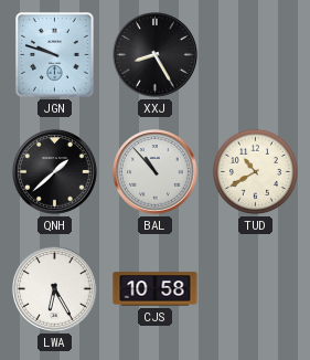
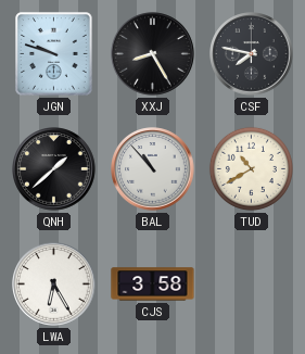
CSF: none -> 7:47 (252, 54)
CJS: 10:58 -> 3:58 (153, 285)
